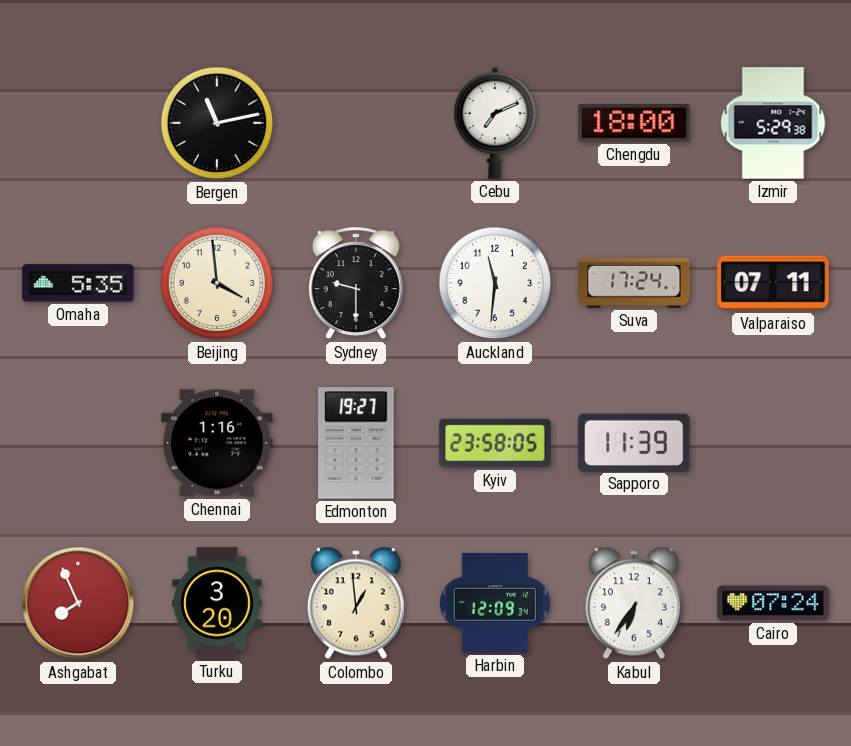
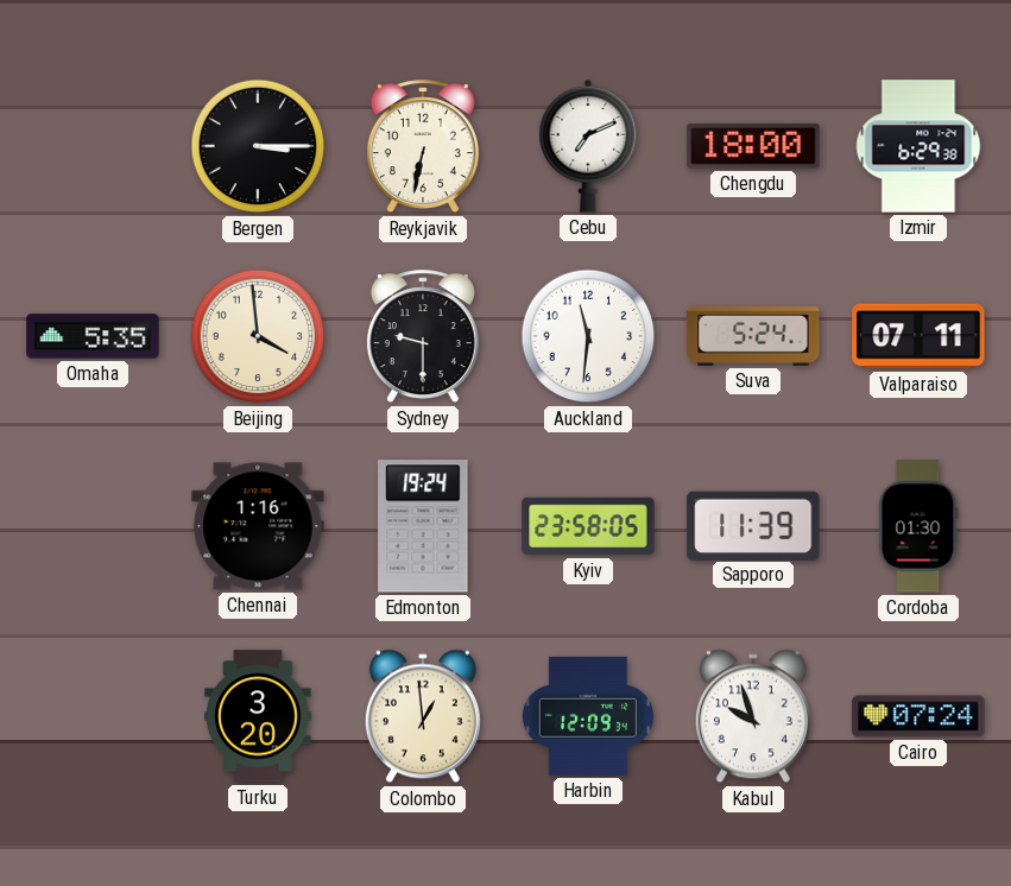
Bergen: 11:13 -> 3:15 (258, 146)
Reykjavik: none -> 6:32 (423, 147)
Izmir: 5:29 -> 6:29 (918, 146)
Suva: 17:24 -> 5:24 (753, 337)
Edmonton: 19:27 -> 19:24 (423, 526)
Cordoba: none -> 01:30 (918, 526)
Ashgabat: 7:56 -> none (78, 603)
Kabul: 6:36 -> 9:57 (753, 716)
